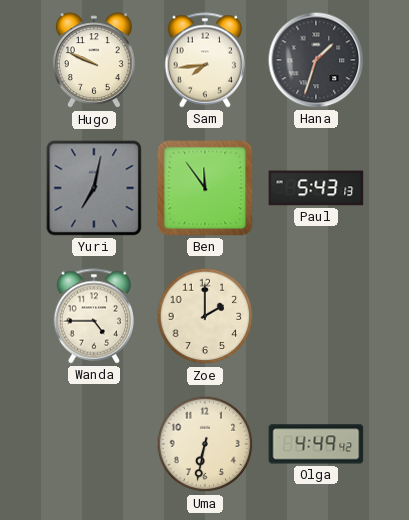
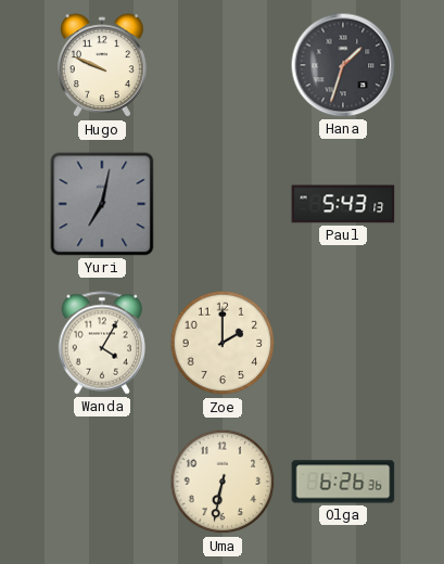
Sam: 7:44 -> none (205, 60)
Ben: 11:54 -> none (205, 188)
Wanda: 4:45 -> 4:05 (102, 343)
Olga: 4:49 -> 6:26 (343, 482)
